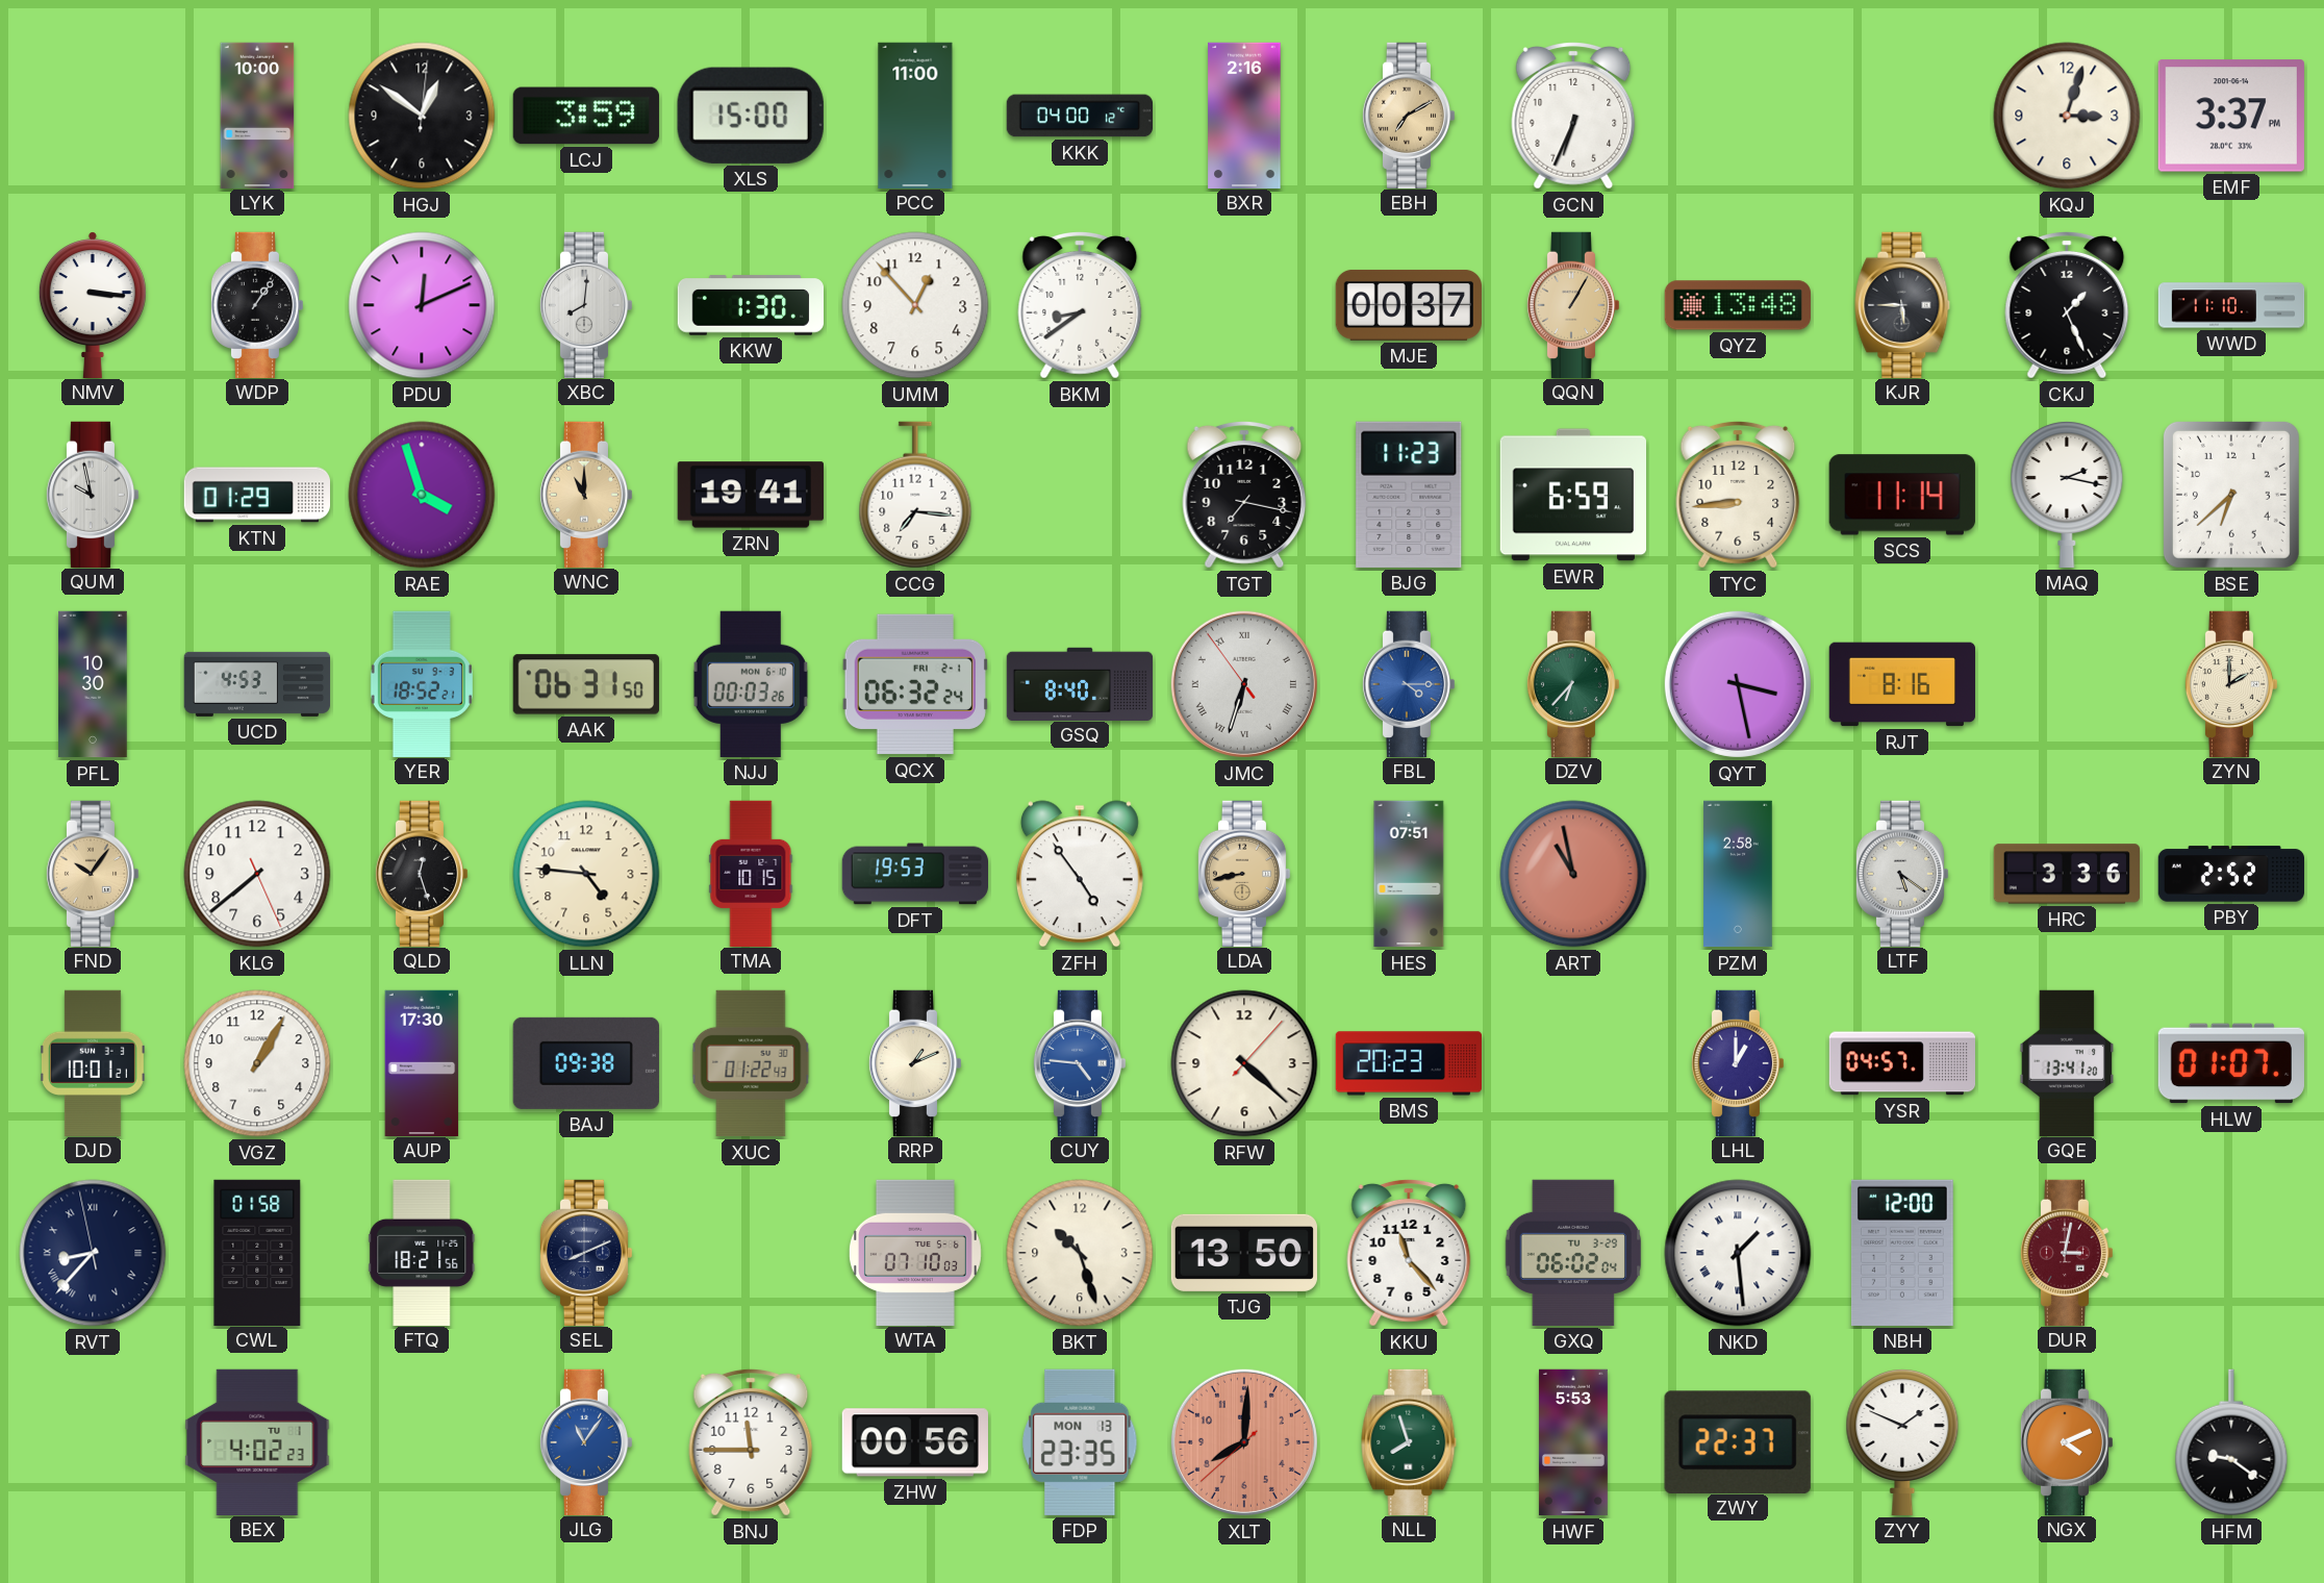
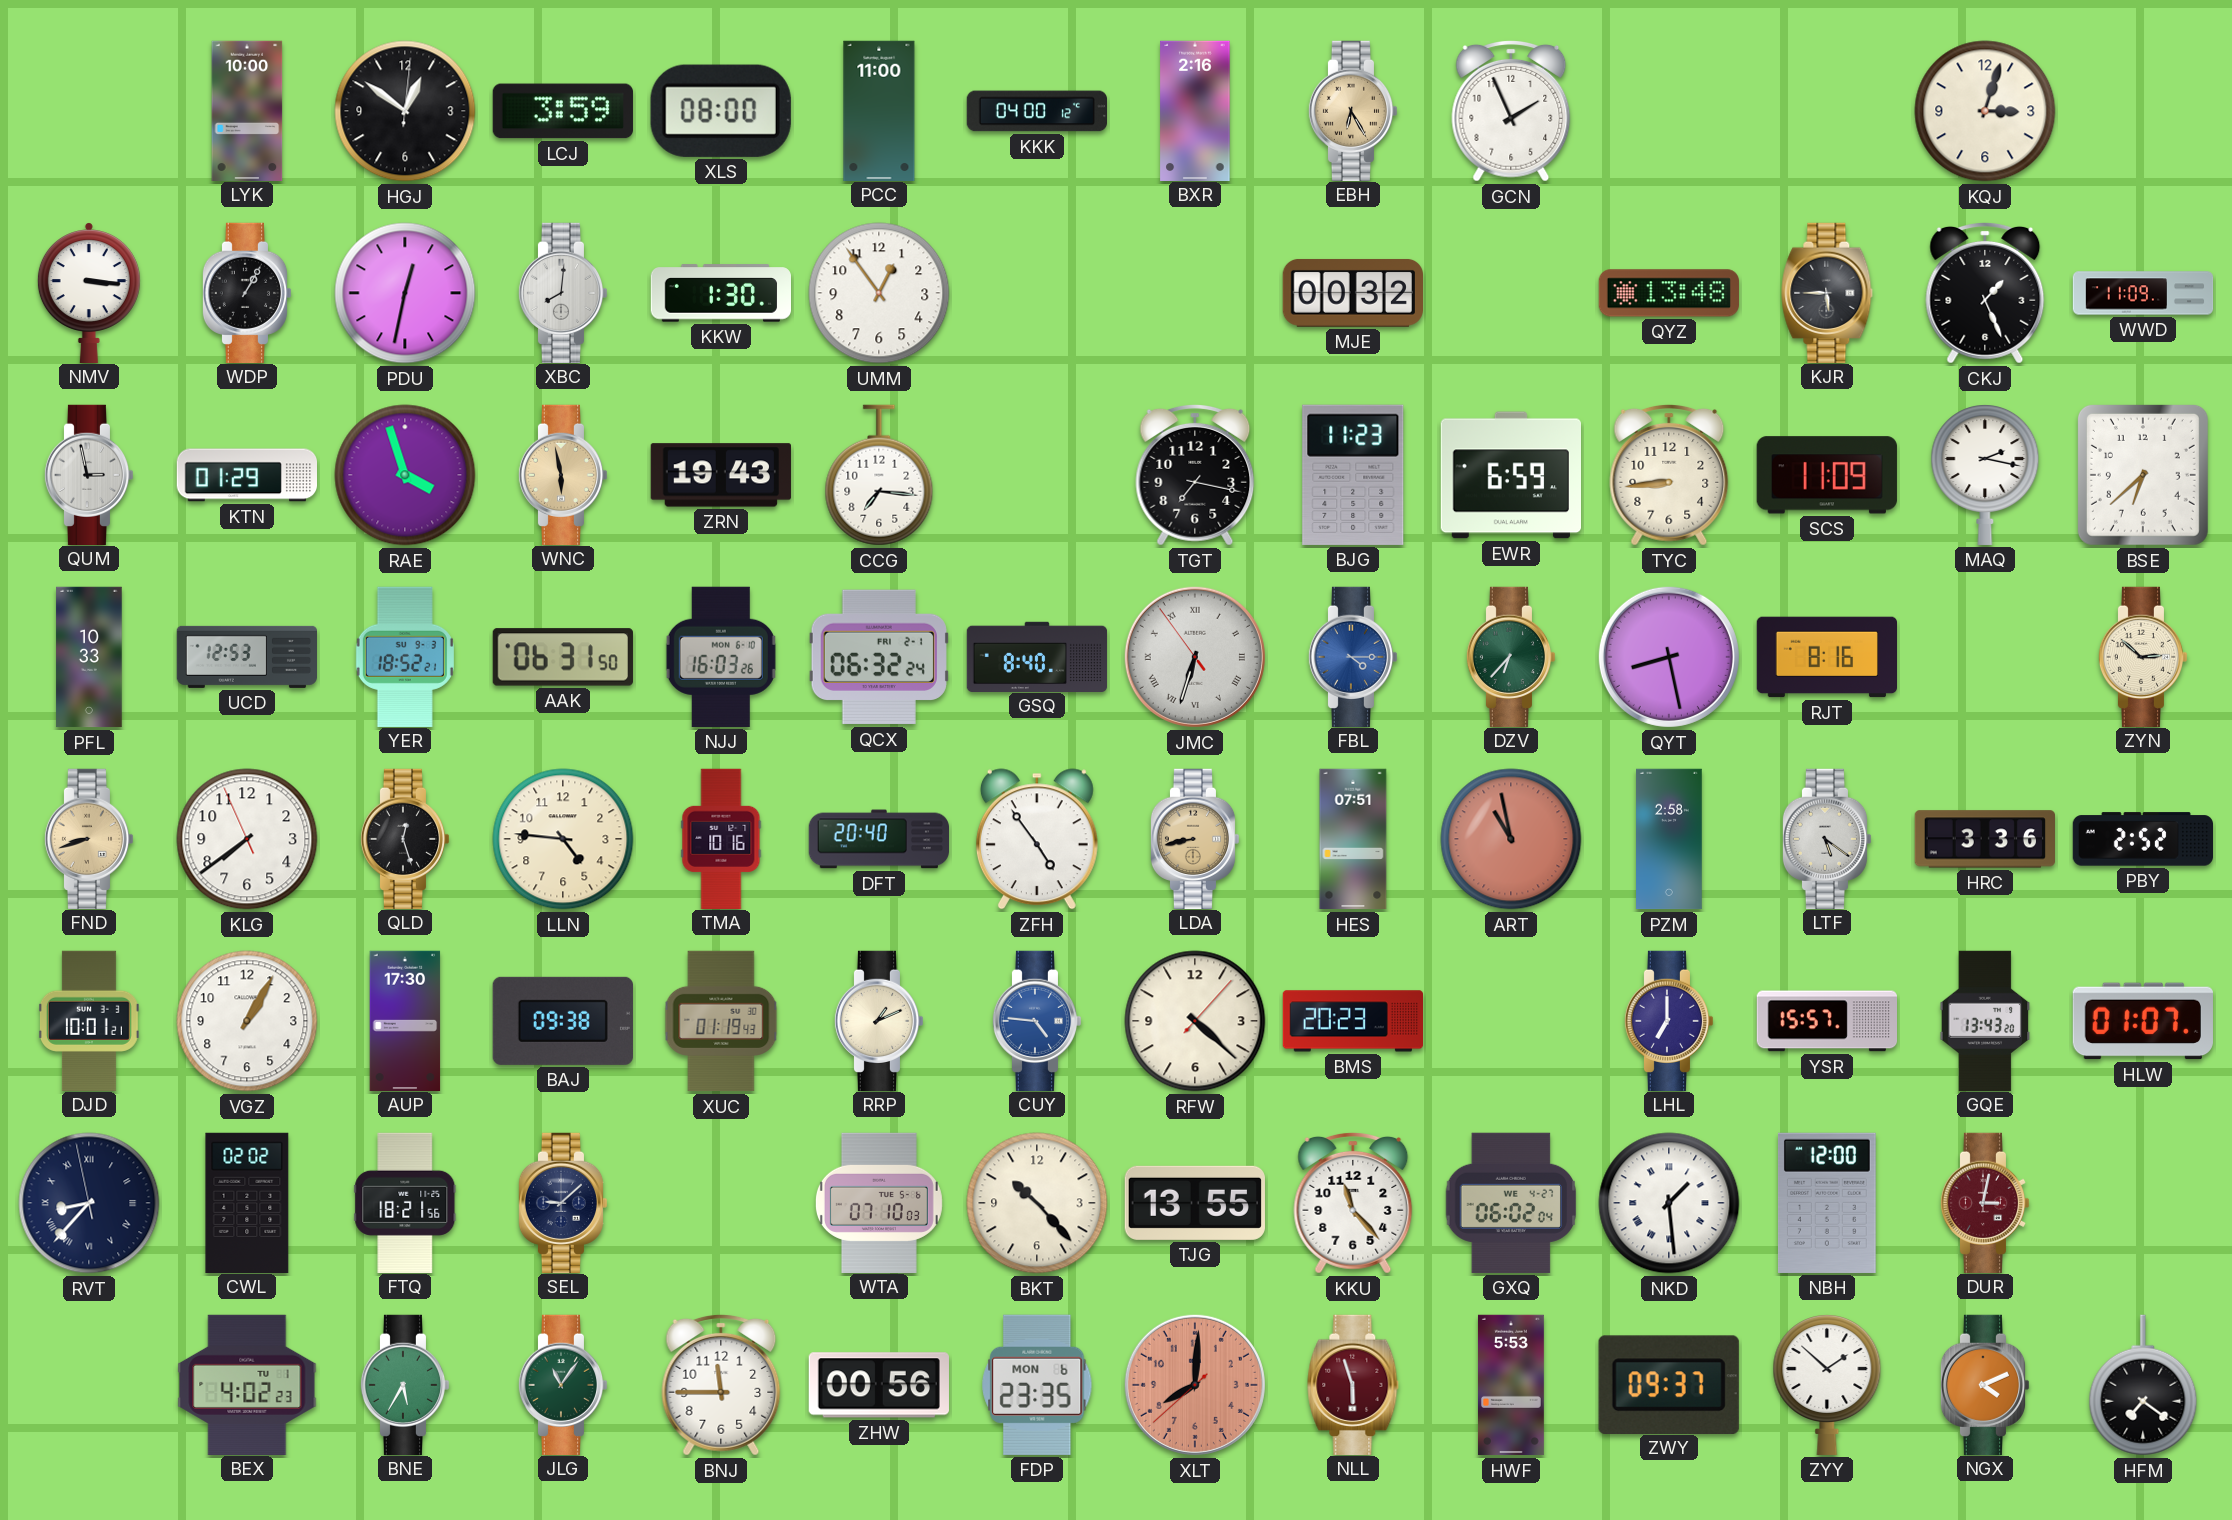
XLS: 15:00 -> 08:00 (721, 111)
EBH: 7:10 -> 6:25 (1353, 110)
GCN: 6:34 -> 1:56 (1511, 111)
EMF: 3:37 -> none (2231, 116)
WDP: 1:06 -> 1:05 (247, 292)
PDU: 12:11 -> 12:32 (405, 293)
UMM: 12:53 -> 12:54 (879, 293)
BKM: 8:39 -> none (1080, 305)
MJE: 00:37 -> 00:32 (1352, 293)
QQN: 1:05 -> none (1573, 304)
WWD: 11:10 -> 11:09 (2143, 293)
QUM: 9:58 -> 2:58 (89, 474)
WNC: 11:00 -> 5:58 (563, 474)
ZRN: 19:41 -> 19:43 (720, 475)
SCS: 11:14 -> 11:09 (1827, 475)
PFL: 10:30 -> 10:33 (89, 657)
UCD: 4:53 -> 12:53 (246, 657)
NJJ: 00:03 -> 16:03 (721, 657)
QYT: 3:28 -> 8:28 (1669, 657)
ZYN: 2:00 -> 2:52 (2143, 656)
FND: 10:06 -> 8:42 (89, 838)
KLG: 7:38:26 -> 7:38:56 (247, 839)
TMA: 10:15 -> 10:16 (721, 838)
DFT: 19:53 -> 20:40 (878, 839)
XUC: 01:22 -> 01:19 (721, 1021)
LHL: 1:00 -> 7:00 (1669, 1020)
YSR: 04:57 -> 15:57 (1826, 1021)
GQE: 13:41 -> 13:43 (1985, 1020)
CWL: 01:58 -> 02:02 (247, 1202)
SEL: 8:11 -> 9:08 (563, 1202)
BKT: 10:27 -> 10:23 (1037, 1203)
TJG: 13:50 -> 13:55 (1195, 1203)
GXQ date: TU 3-29 -> WE 4-27 (1511, 1203)
BNE: none -> 5:35 (405, 1384)
JLG dial: blue -> green (563, 1384)
FDP date: MON 13 -> MON 6 (1037, 1385)
NLL: 7:57 -> 5:57 (1353, 1384)
NLL dial: green -> burgundy (1353, 1384)
ZWY: 22:37 -> 09:37 (1669, 1384)
ZYY: 1:49 -> 1:52 (1827, 1385)
HFM: 9:21 -> 7:21 (2143, 1385)
